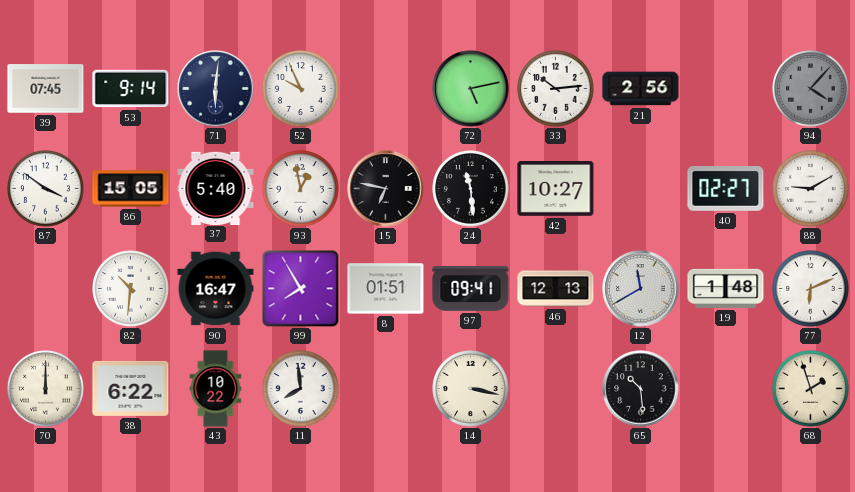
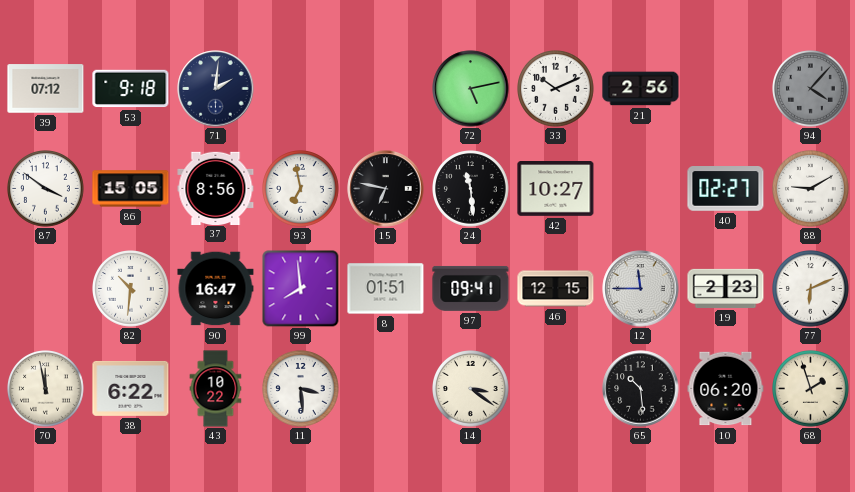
39: 07:45 -> 07:12 (46, 89)
53: 9:14 -> 9:18 (131, 89)
71: 6:01 -> 2:01 (216, 89)
52: 9:56 -> none (301, 89)
33: 10:14 -> 10:11 (556, 89)
37: 5:40 -> 8:56 (216, 188)
93: 12:58 -> 6:58 (301, 189)
99: 7:55 -> 7:59 (301, 289)
46: 12:13 -> 12:15 (556, 289)
12: 11:40 -> 11:45 (641, 289)
19: 1:48 -> 2:23 (726, 288)
70: 12:00 -> 11:58 (46, 389)
11: 7:59 -> 3:29 (301, 389)
14: 3:17 -> 3:21 (471, 389)
10: none -> 06:20 (726, 389)
